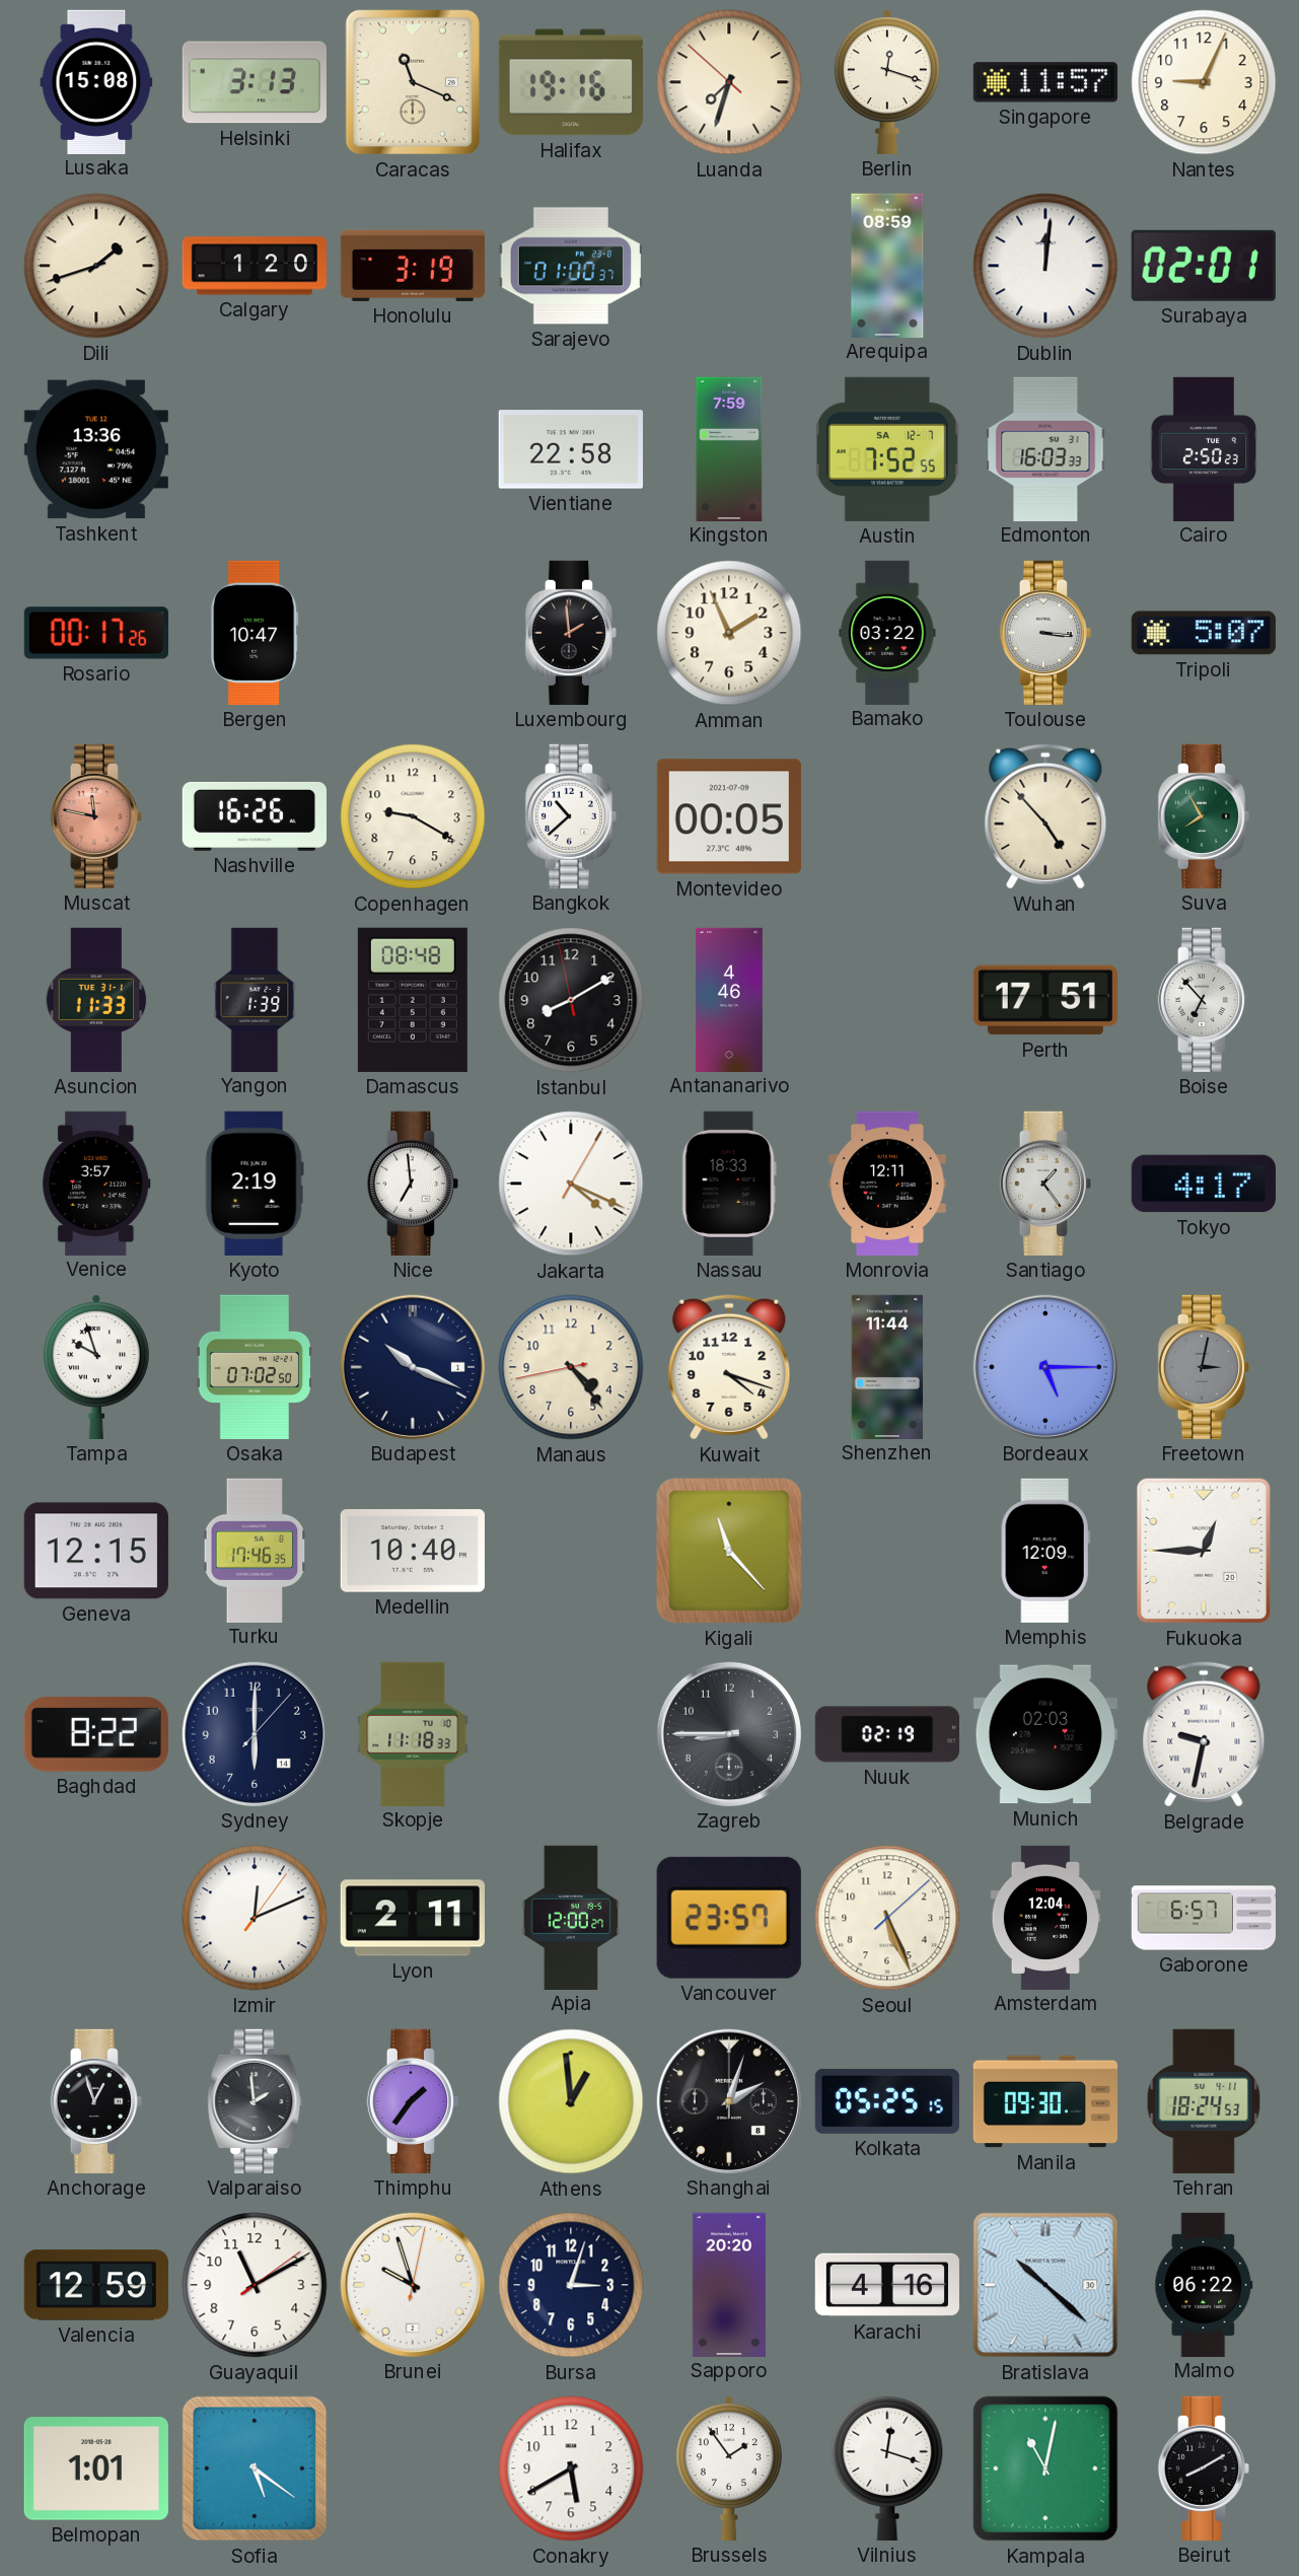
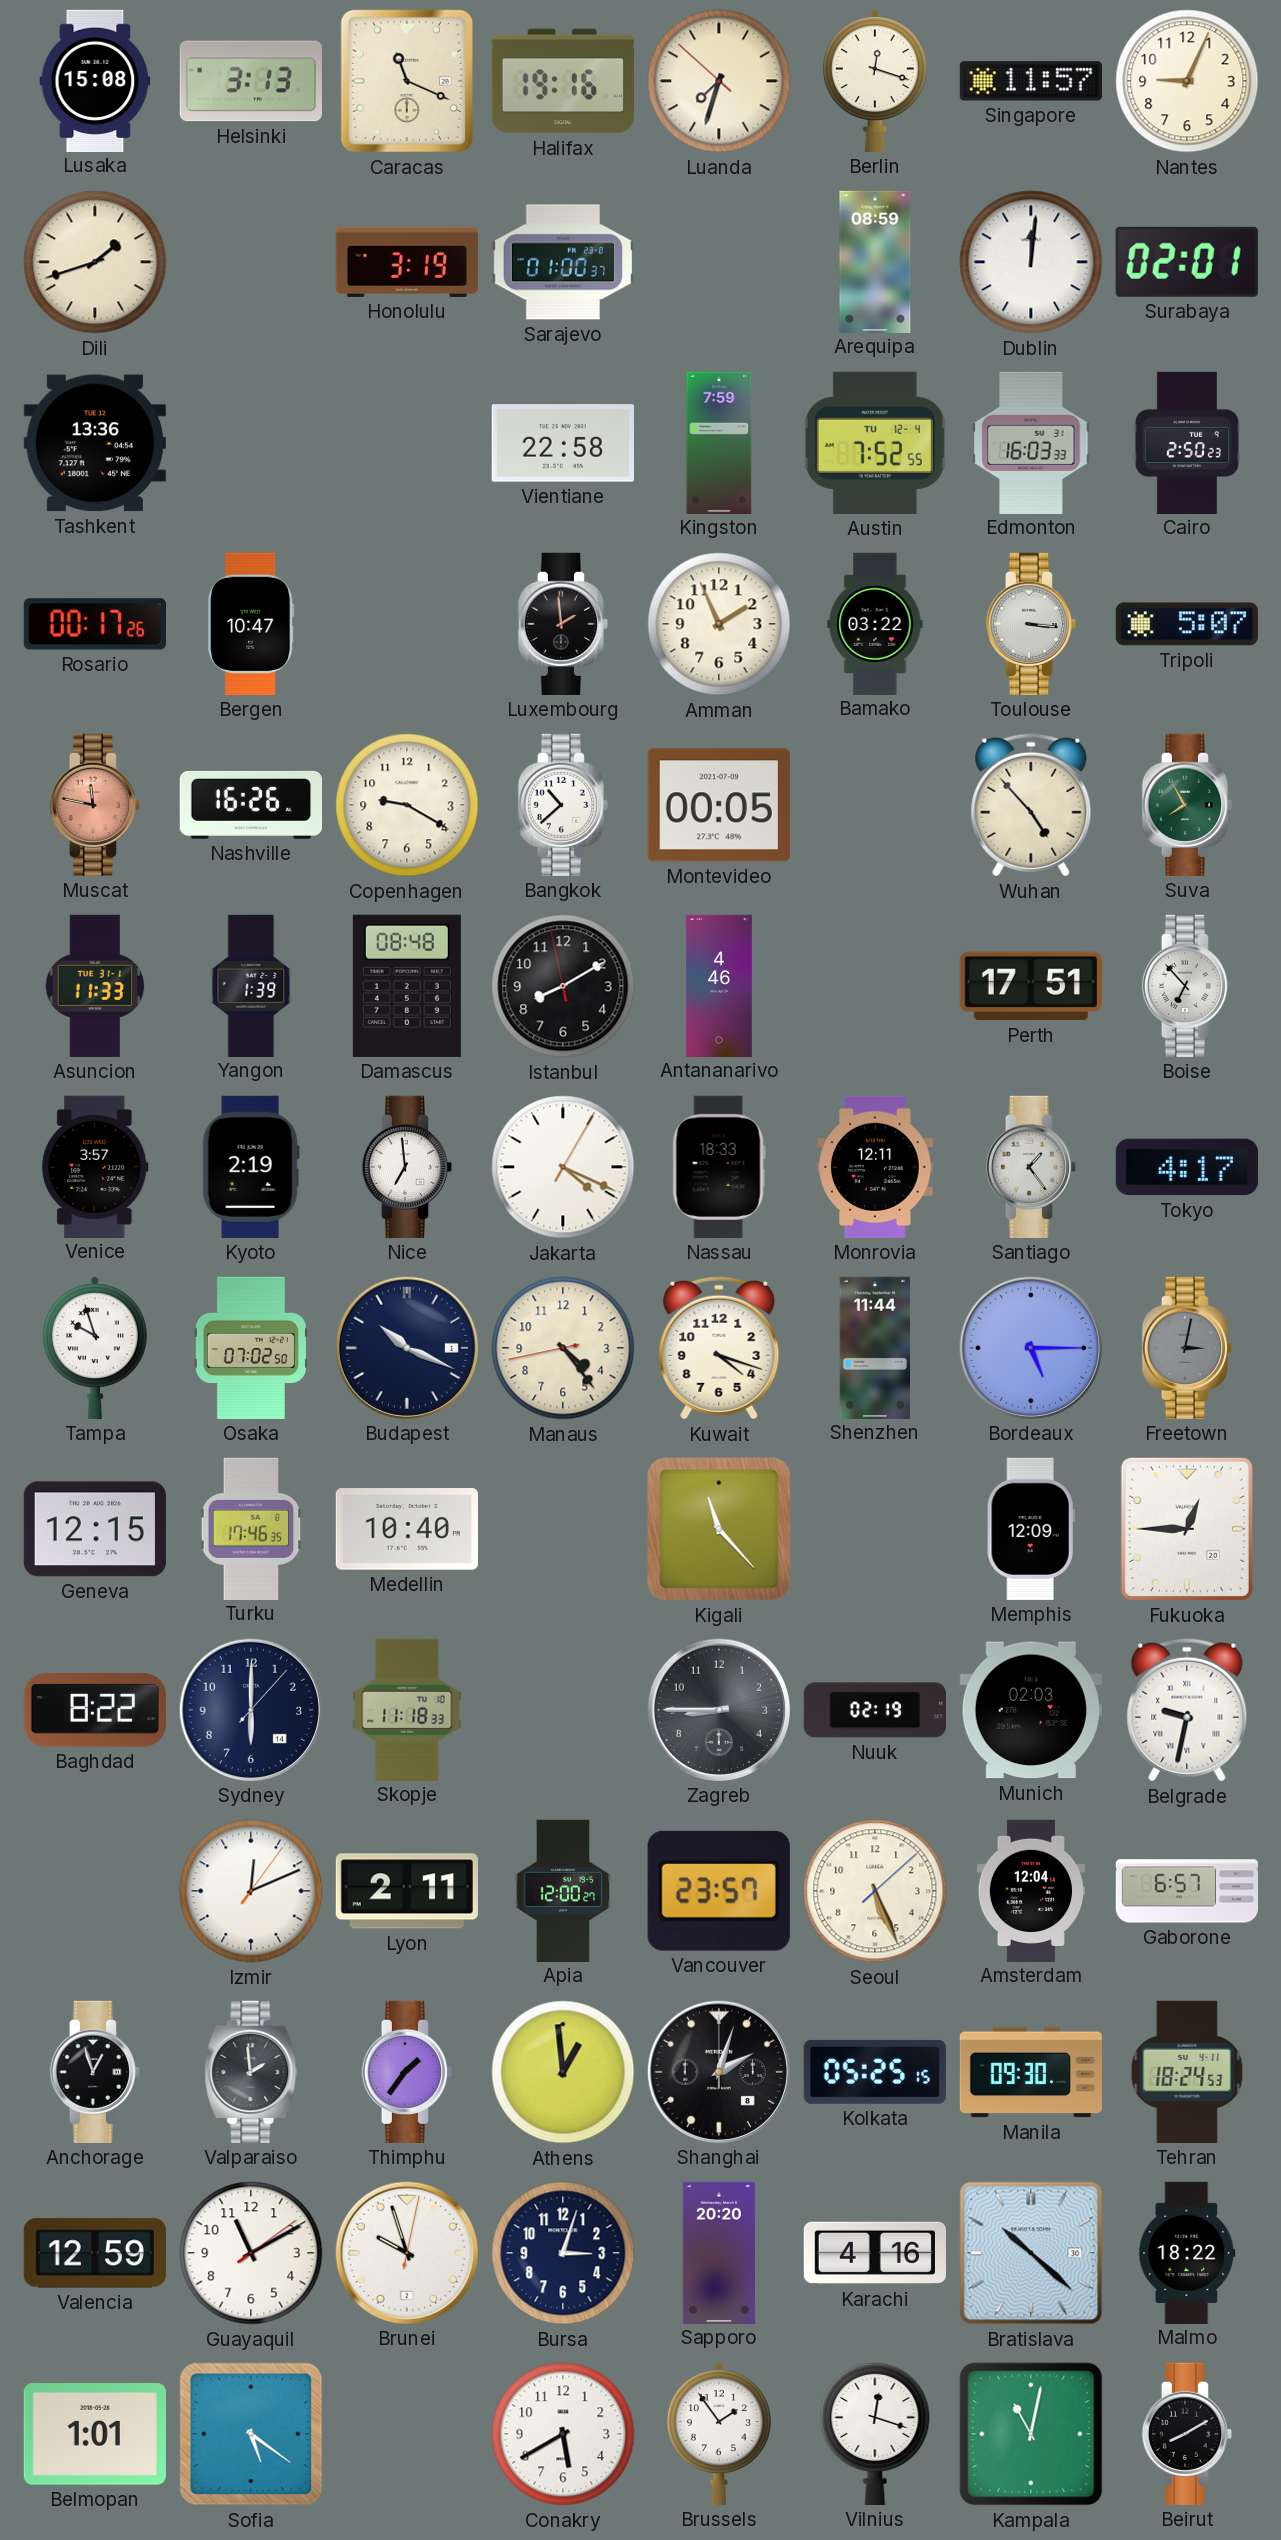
Calgary: 1:20 -> none (254, 266)
Austin date: SA 12-7 -> TU 12-4 (875, 443)
Malmo: 06:22 -> 18:22 (1187, 2252)
